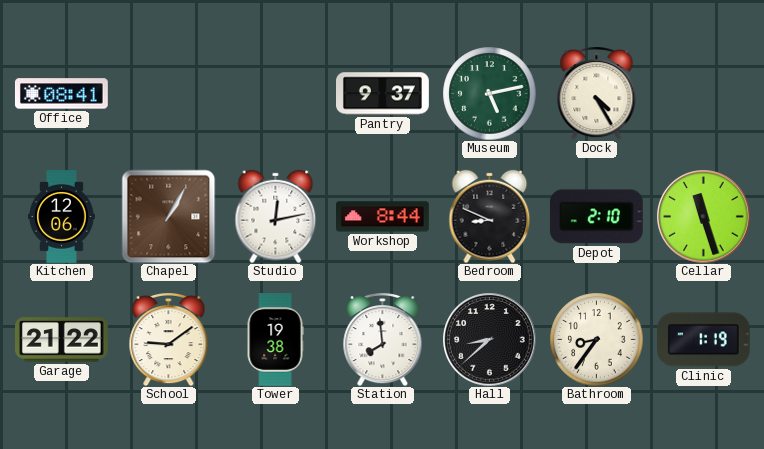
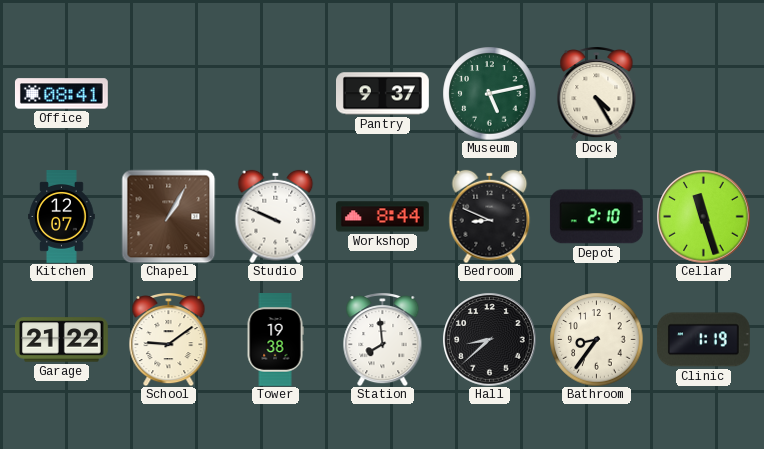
Kitchen: 12:06 -> 12:07 (62, 217)
Studio: 12:13 -> 9:49 (276, 216)
